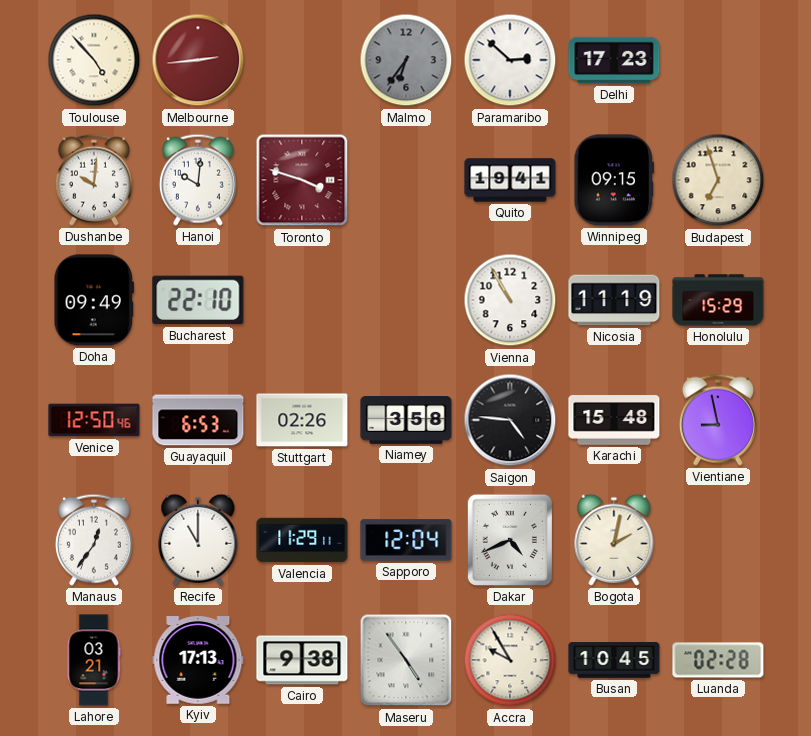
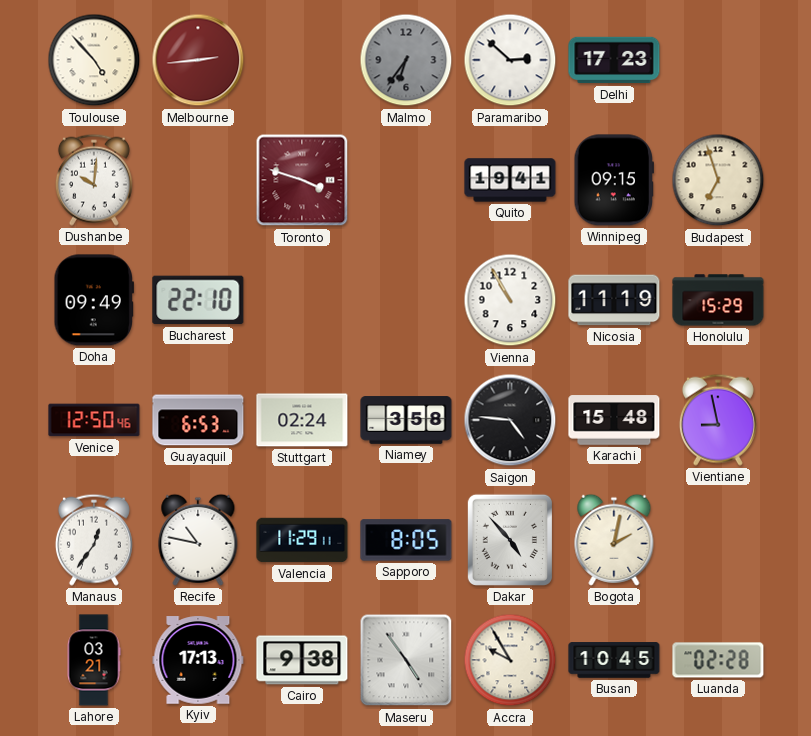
Hanoi: 10:01 -> none (198, 180)
Stuttgart: 02:26 -> 02:24 (302, 420)
Recife: 11:00 -> 10:47 (198, 540)
Sapporo: 12:04 -> 8:05 (406, 540)
Dakar: 4:41 -> 4:53 (510, 540)
